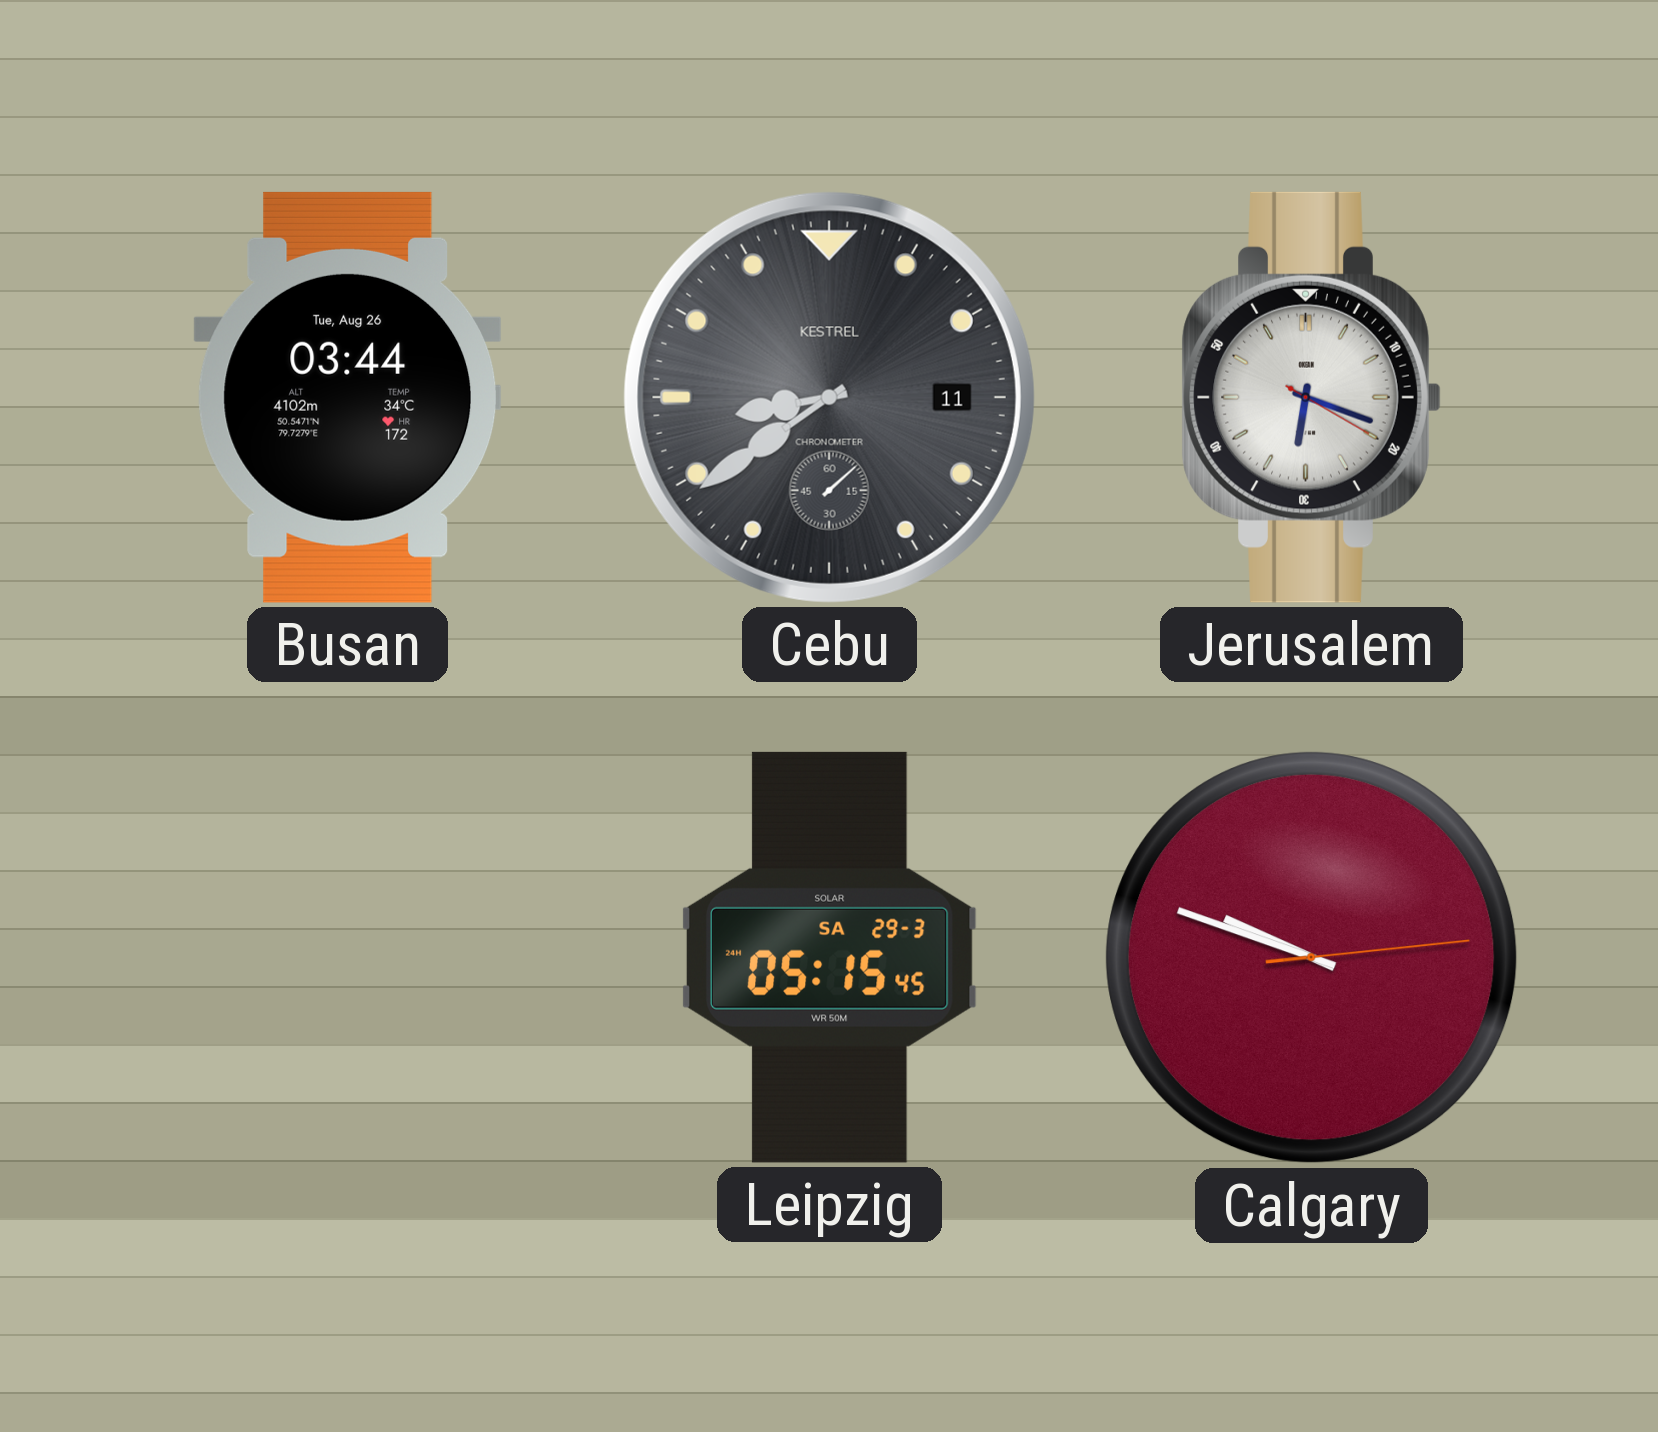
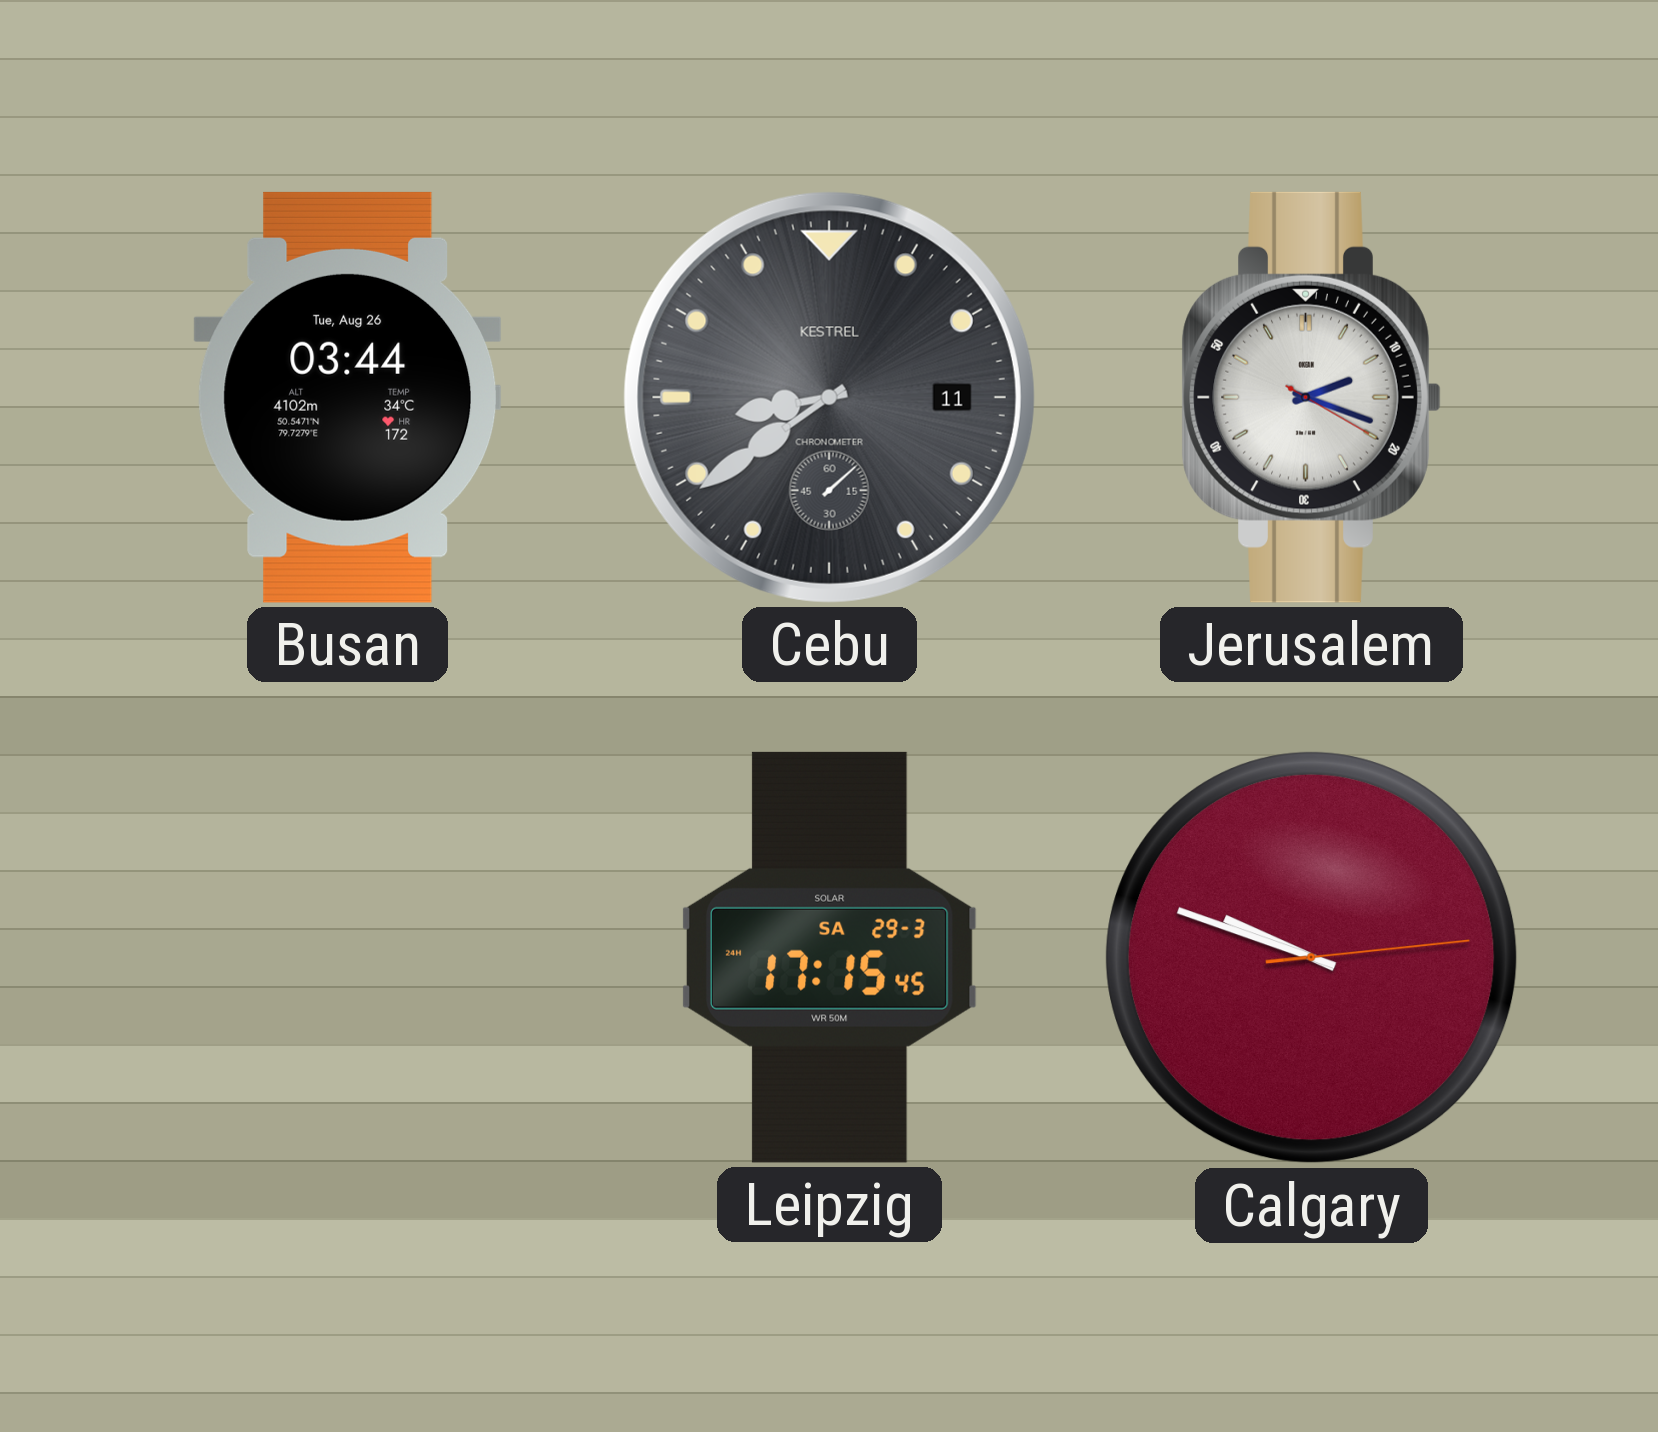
Jerusalem: 6:18 -> 2:18 (1311, 397)
Leipzig: 05:15 -> 17:15 (829, 957)
